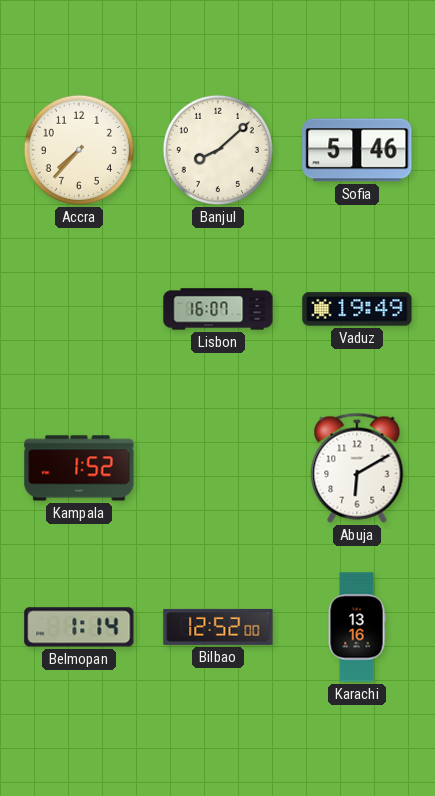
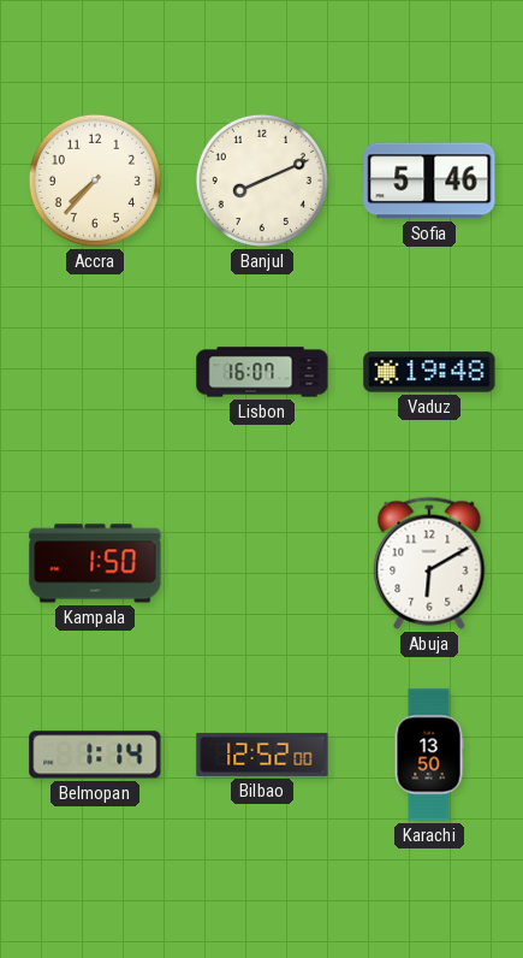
Banjul: 8:08 -> 8:11 (262, 181)
Vaduz: 19:49 -> 19:48 (429, 372)
Kampala: 1:52 -> 1:50 (95, 563)
Karachi: 13:16 -> 13:50 (429, 755)
